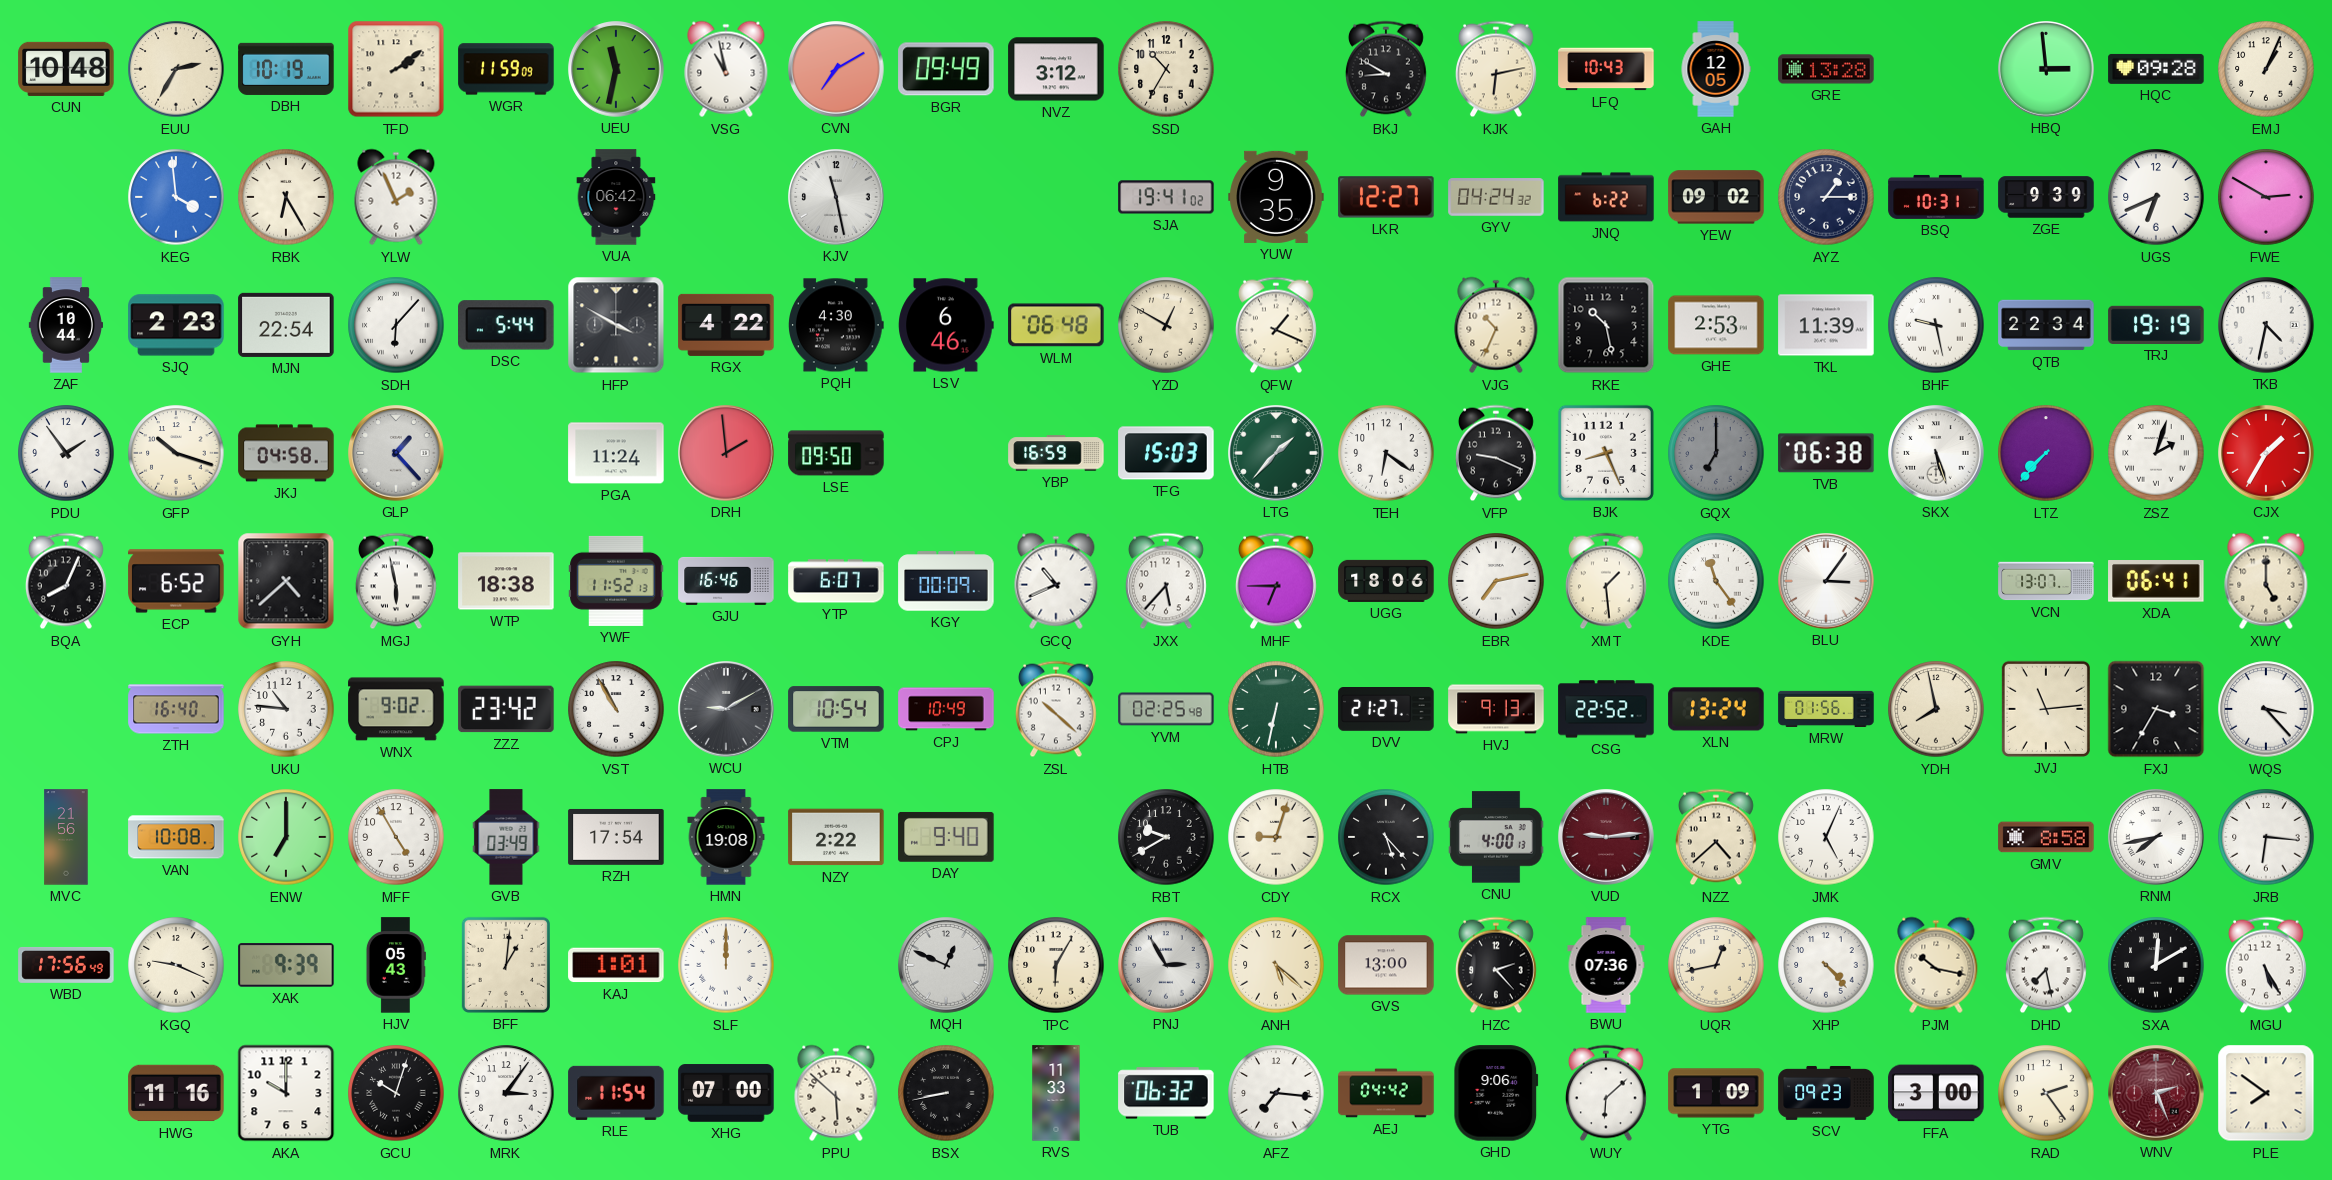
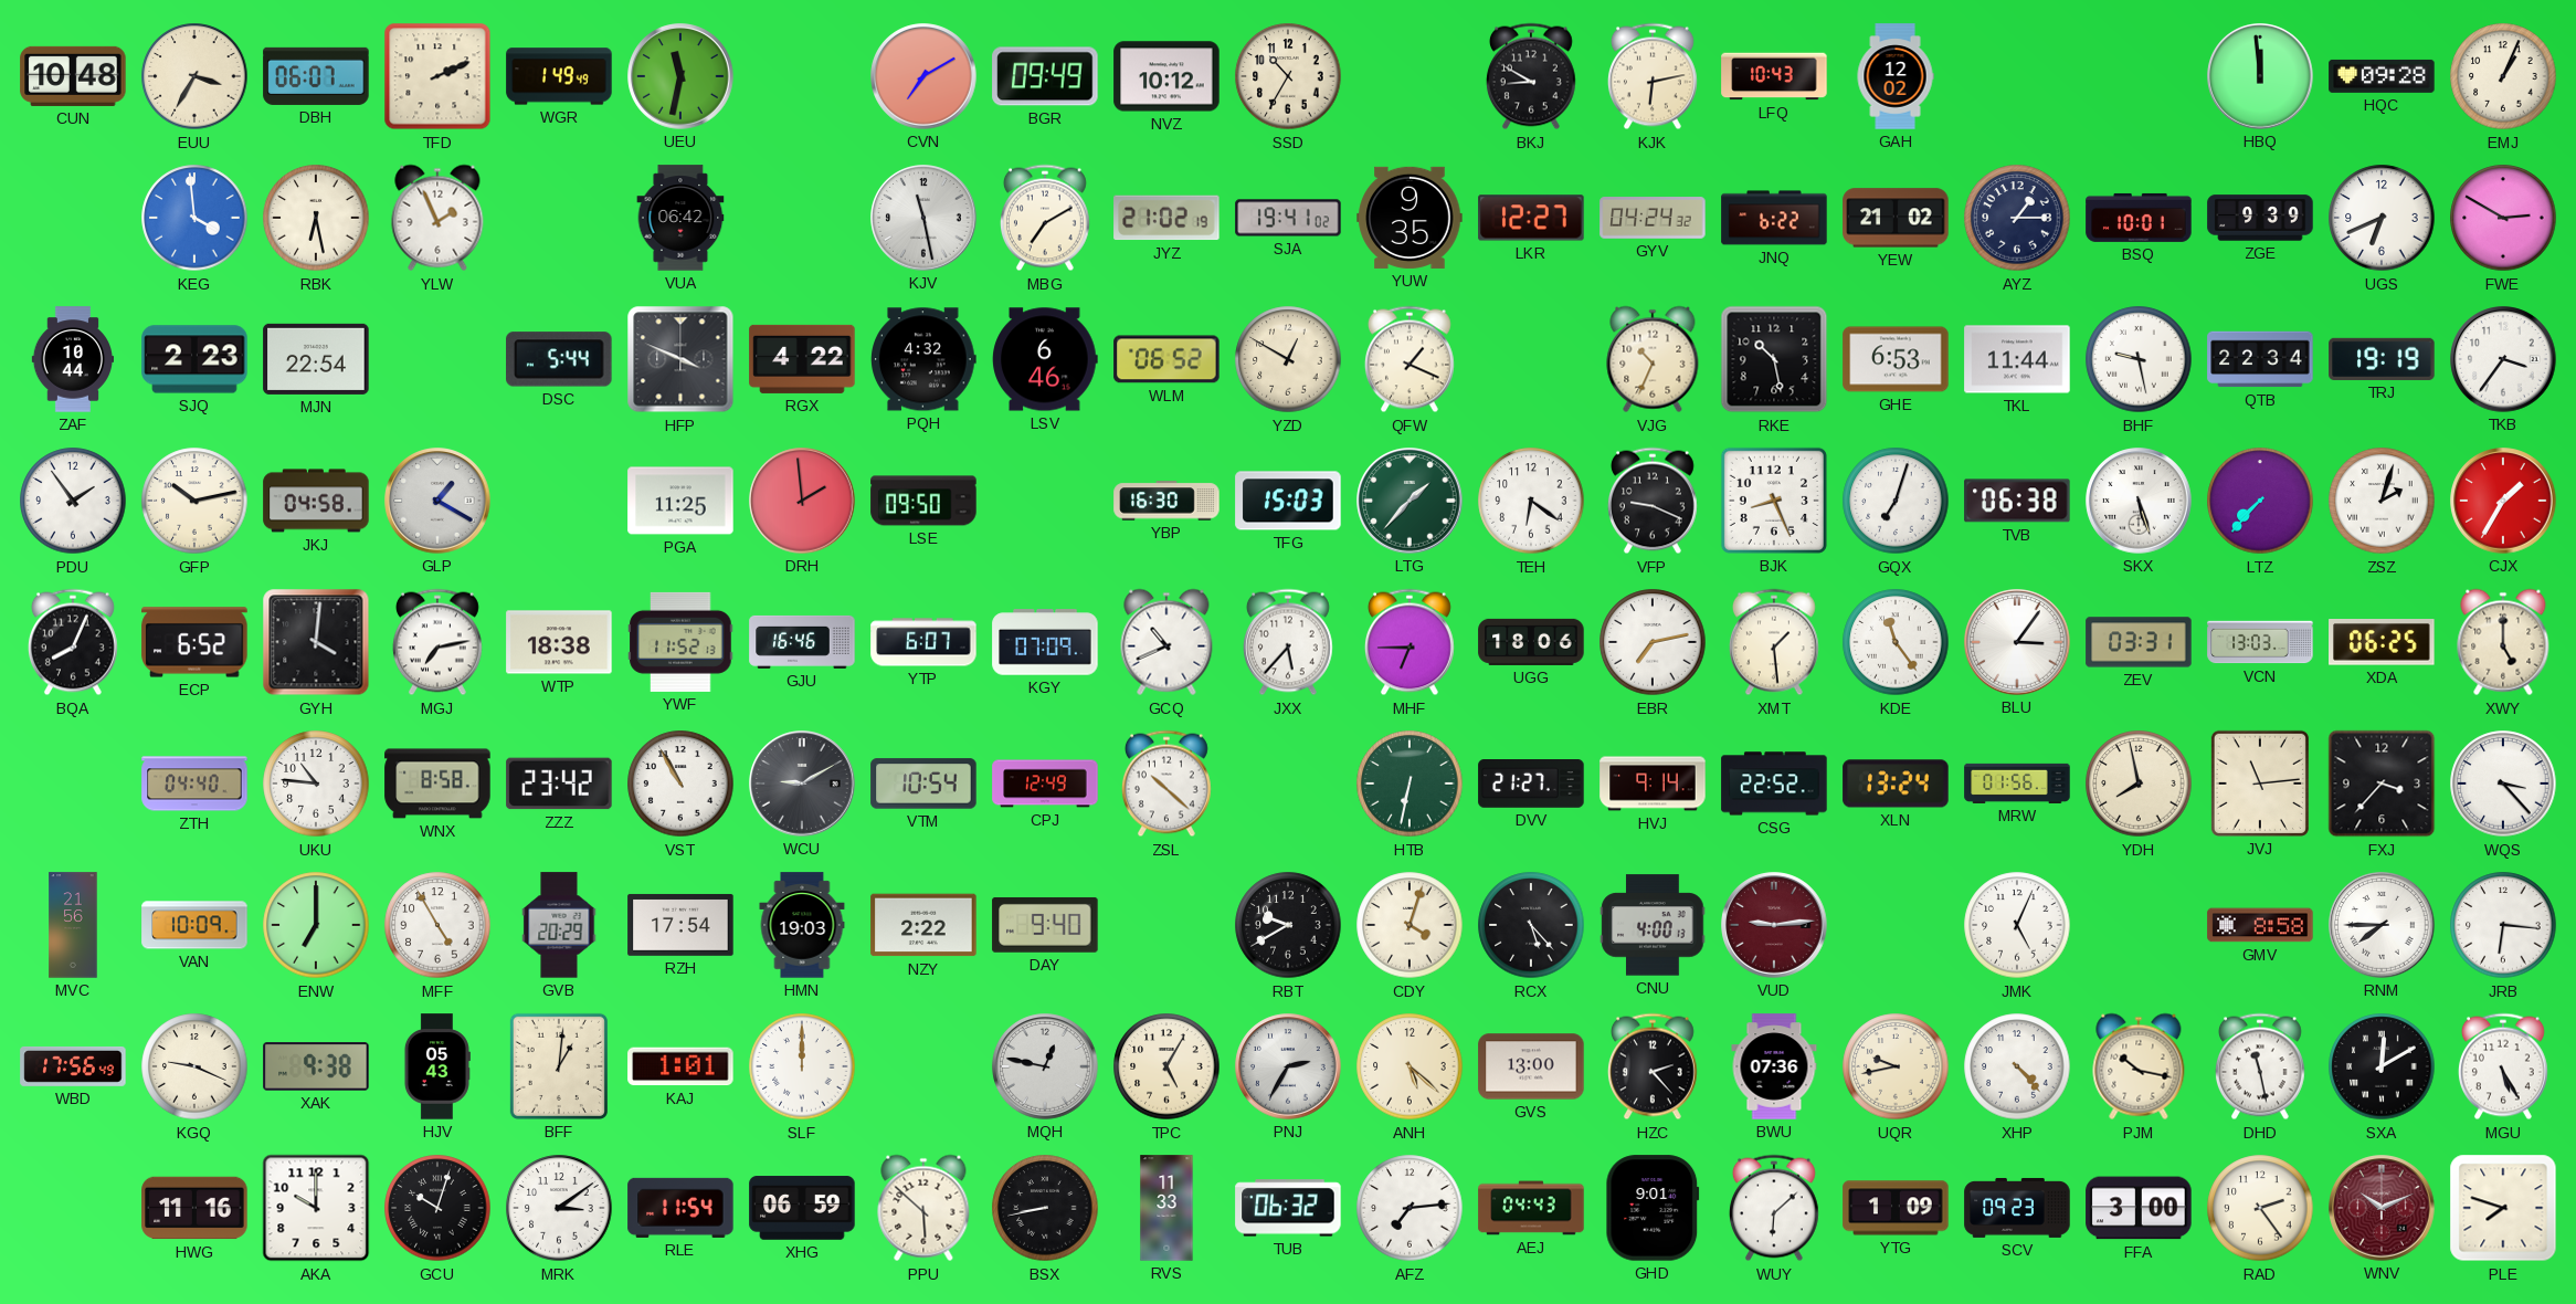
EUU: 2:35 -> 3:35 (194, 76)
DBH: 10:19 -> 06:07 (316, 76)
TFD: 2:09 -> 2:11 (437, 76)
WGR: 11:59 -> 1:49 (559, 76)
VSG: 10:58 -> none (726, 69)
NVZ: 3:12 -> 10:12 (1166, 76)
GAH: 12:05 -> 12:02 (1896, 76)
GRE: 13:28 -> none (1826, 69)
HBQ: 2:59 -> 11:59 (2260, 76)
RBK: 6:25 -> 6:28 (316, 218)
MBG: none -> 7:10 (1045, 218)
JYZ: none -> 21:02 (1166, 218)
YEW: 09:02 -> 21:02 (1896, 218)
BSQ: 10:31 -> 10:01 (2139, 218)
SDH: 6:07 -> none (396, 325)
HFP: 3:50 -> 3:49 (680, 359)
PQH: 4:30 -> 4:32 (925, 359)
WLM: 06:48 -> 06:52 (1166, 359)
GHE: 2:53 -> 6:53 (1896, 359)
TKL: 11:39 -> 11:44 (2017, 359)
TKB: 4:32 -> 3:36 (2503, 359)
GFP: 10:18 -> 10:13 (194, 501)
GLP: 1:23 -> 1:20 (437, 501)
PGA: 11:24 -> 11:25 (680, 501)
YBP: 16:59 -> 16:30 (1166, 501)
GQX: 7:00 -> 7:03 (1896, 501)
GQX dial: grey -> white (1896, 501)
GYH: 4:38 -> 4:01 (316, 642)
MGJ: 5:58 -> 7:13 (437, 642)
KGY: 00:09 -> 07:09 (1045, 642)
ZEV: none -> 03:31 (2139, 642)
VCN: 13:07 -> 13:03 (2260, 642)
XDA: 06:41 -> 06:25 (2382, 643)
ZTH: 16:40 -> 04:40 (194, 784)
WNX: 9:02 -> 8:58 (437, 784)
CPJ: 10:49 -> 12:49 (1045, 784)
YVM: 02:25 -> none (1166, 709)
HVJ: 9:13 -> 9:14 (1653, 784)
FXJ: 3:35 -> 3:37 (2382, 784)
VAN: 10:08 -> 10:09 (194, 925)
GVB: 03:49 -> 20:29 (559, 925)
HMN: 19:08 -> 19:03 (802, 925)
CDY: 9:03 -> 4:03 (1410, 925)
NZZ: 4:38 -> none (1716, 837)
RNM: 7:43 -> 7:45 (2382, 925)
XAK: 9:39 -> 9:38 (316, 1066)
MQH: 12:49 -> 12:47 (1045, 1066)
TPC: 6:05 -> 5:05 (1166, 1066)
PNJ: 2:55 -> 2:35 (1288, 1066)
UQR: 12:43 -> 9:43 (1896, 1066)
DHD: 7:28 -> 11:28 (2260, 1066)
MRK: 3:06 -> 3:09 (559, 1208)
XHG: 07:00 -> 06:59 (802, 1208)
AFZ: 7:16 -> 7:14 (1410, 1208)
AEJ: 04:42 -> 04:43 (1531, 1208)
GHD: 9:06 -> 9:01 (1653, 1208)
WNV: 2:26 -> 10:11 (2382, 1208)
PLE: 7:51 -> 7:48 (2503, 1208)
